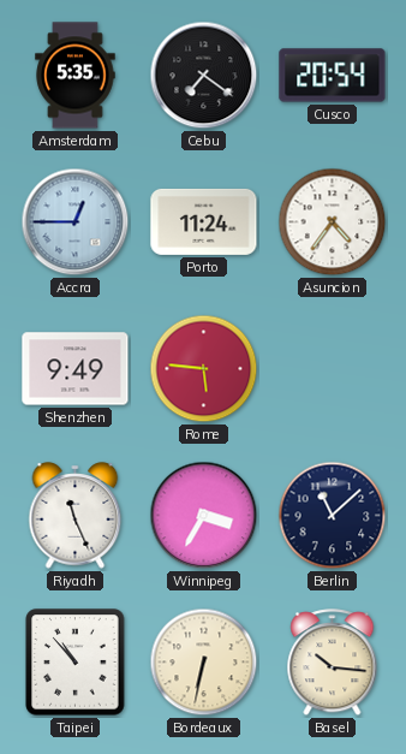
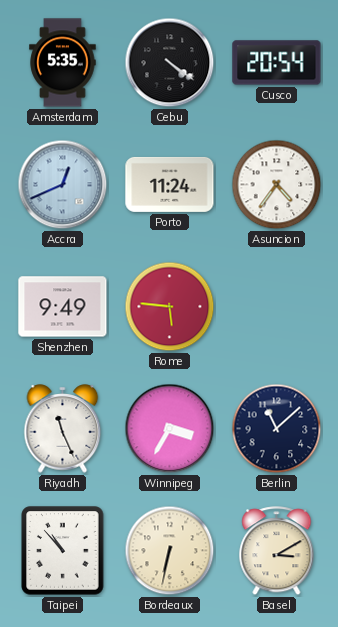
Cebu: 7:21 -> 4:21 (170, 63)
Accra: 12:45 -> 12:41 (63, 185)
Basel: 10:16 -> 3:10 (277, 551)
